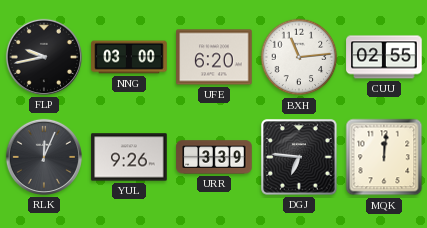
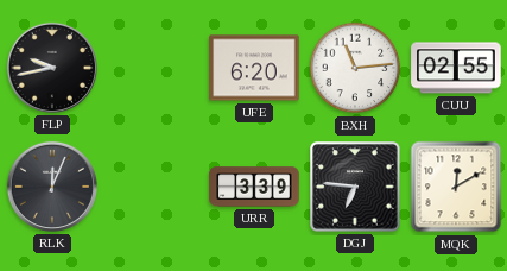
NNG: 03:00 -> none (129, 57)
YUL: 9:26 -> none (129, 157)
MQK: 12:01 -> 12:10 (456, 187)
